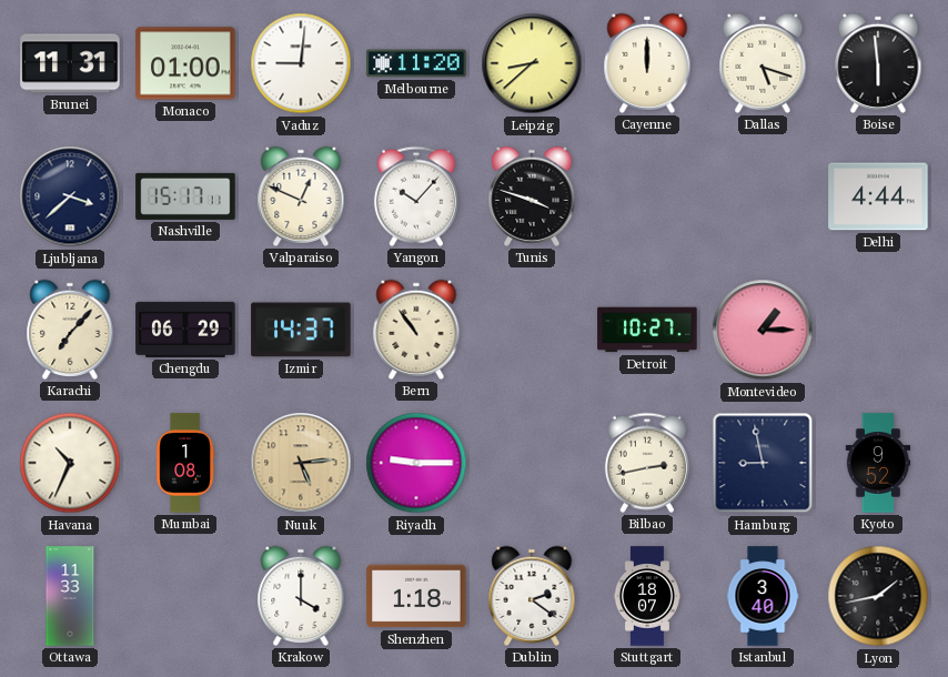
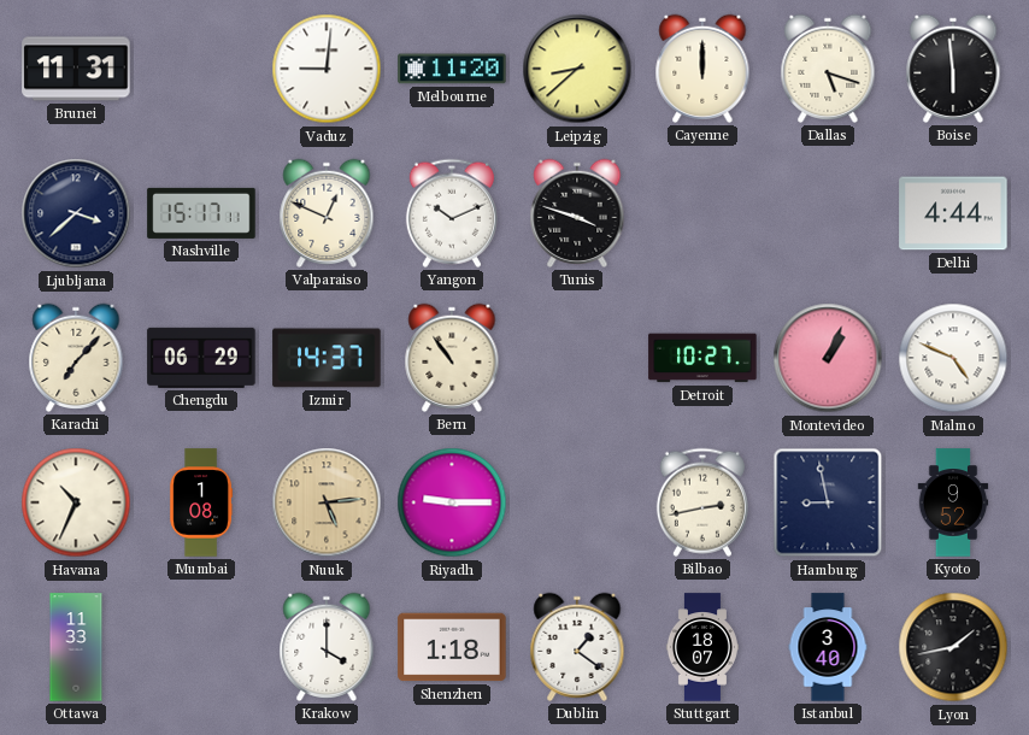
Monaco: 01:00 -> none (185, 63)
Yangon: 10:07 -> 10:11 (452, 213)
Montevideo: 1:15 -> 1:04 (828, 358)
Malmo: none -> 4:49 (953, 358)
Dublin: 2:21 -> 1:21 (577, 647)
